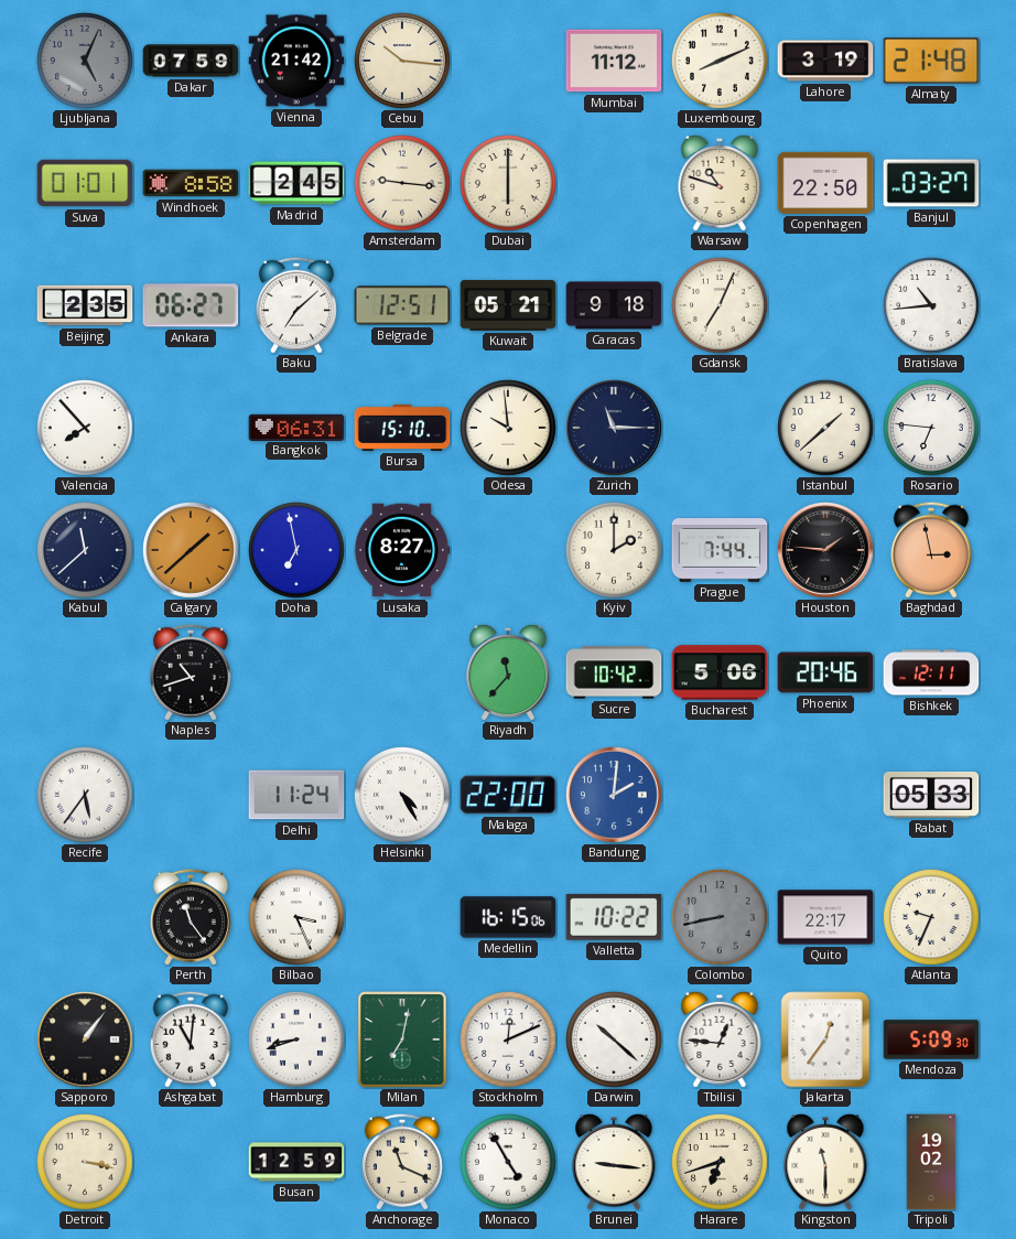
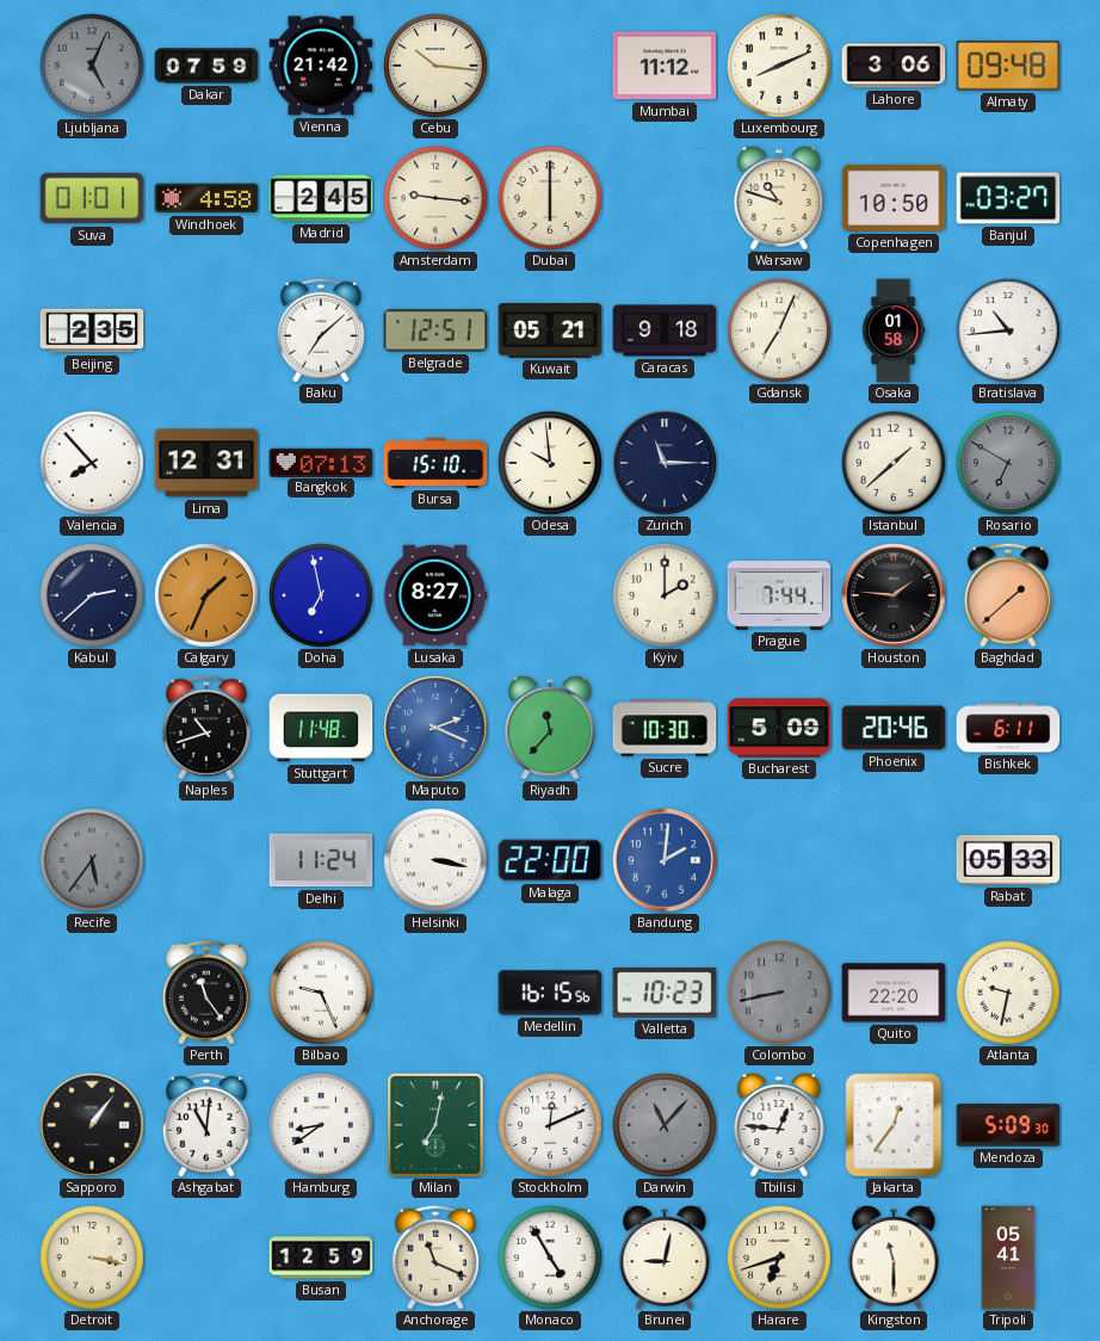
Lahore: 3:19 -> 3:06 (894, 66)
Almaty: 21:48 -> 09:48 (1008, 66)
Windhoek: 8:58 -> 4:58 (206, 198)
Copenhagen: 22:50 -> 10:50 (894, 198)
Ankara: 06:27 -> none (191, 305)
Osaka: none -> 01:58 (894, 330)
Lima: none -> 12:31 (206, 463)
Bangkok: 06:31 -> 07:13 (321, 462)
Rosario: 6:46 -> 6:50 (1009, 464)
Rosario dial: white -> grey (1009, 464)
Kabul: 11:38 -> 2:38 (93, 597)
Calgary: 1:38 -> 1:34 (206, 595)
Baghdad: 2:58 -> 1:38 (1008, 595)
Stuttgart: none -> 11:48 (321, 728)
Maputo: none -> 2:19 (435, 728)
Sucre: 10:42 -> 10:30 (665, 728)
Bucharest: 5:06 -> 5:09 (779, 728)
Bishkek: 12:11 -> 6:11 (1008, 728)
Recife dial: white -> grey (93, 861)
Helsinki: 4:25 -> 3:17 (437, 861)
Bilbao: 3:26 -> 9:26 (322, 994)
Medellin: 16:15:06 -> 16:15:56 (550, 993)
Valletta: 10:22 -> 10:23 (665, 993)
Quito: 22:17 -> 22:20 (894, 993)
Atlanta: 9:34 -> 9:32 (1009, 994)
Hamburg: 8:42 -> 8:39 (322, 1126)
Darwin: 10:22 -> 11:07 (666, 1126)
Darwin dial: white -> grey (666, 1126)
Brunei: 9:16 -> 9:02 (665, 1257)
Tripoli: 19:02 -> 05:41 (1008, 1257)
